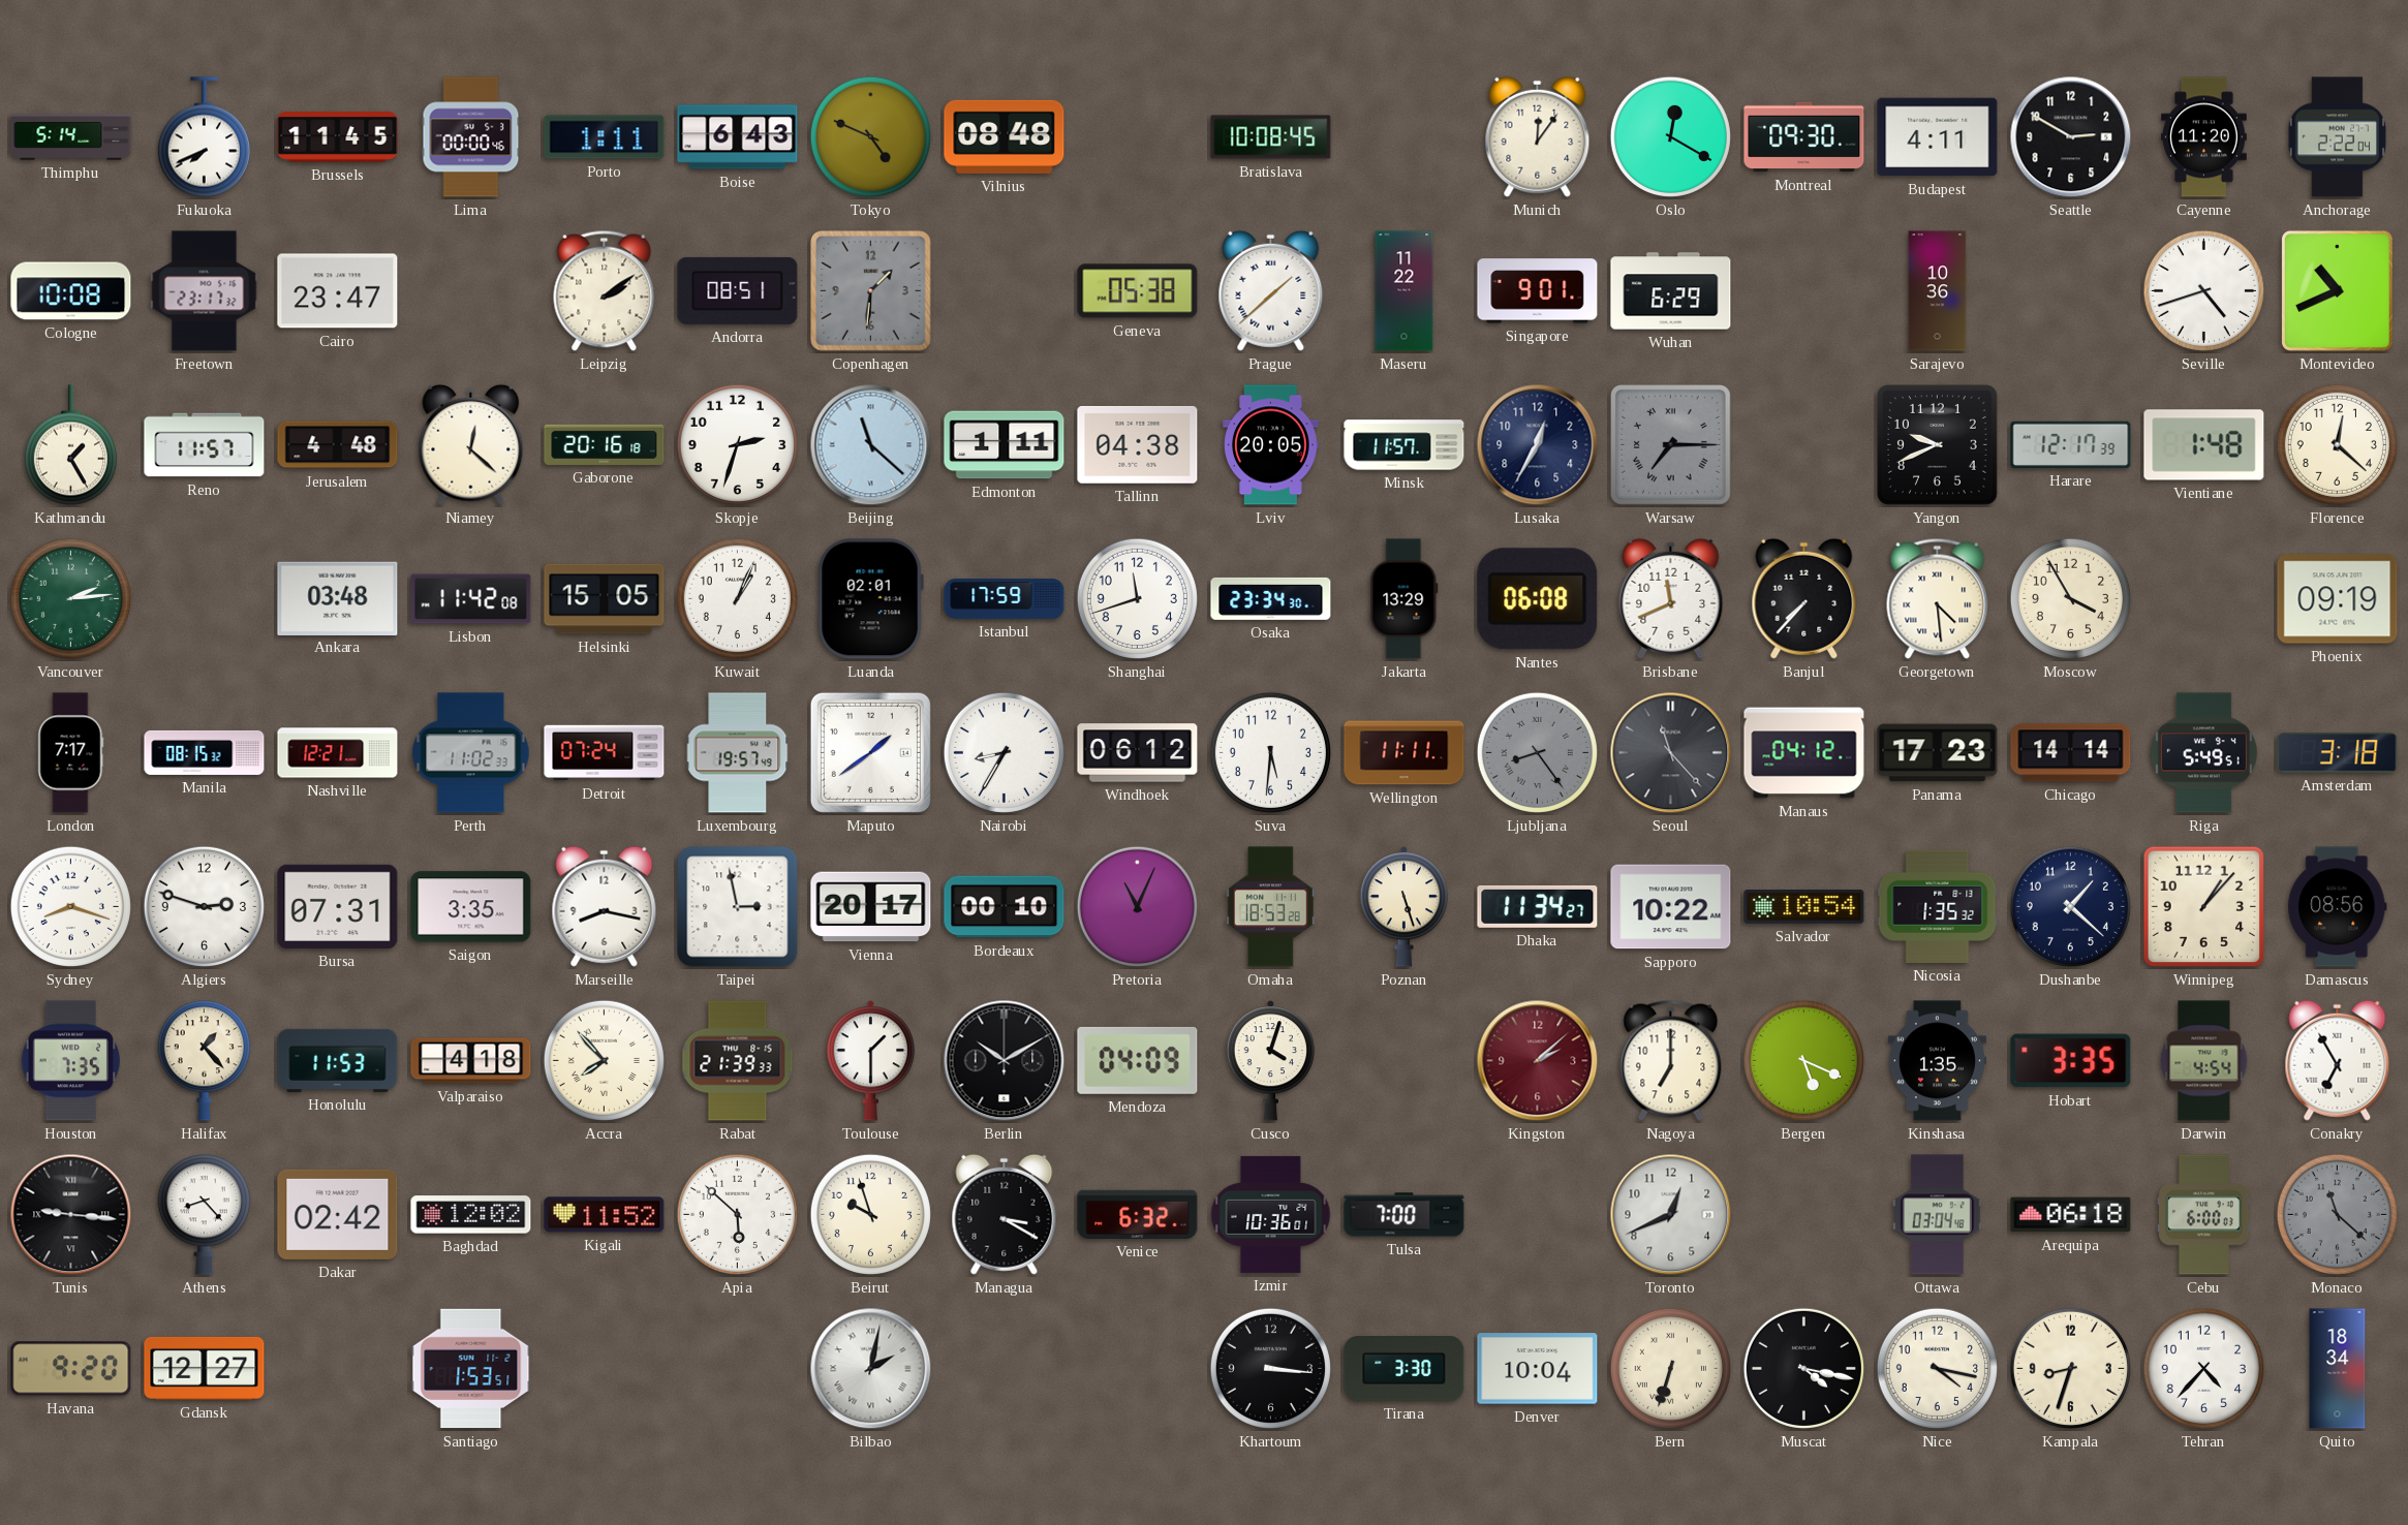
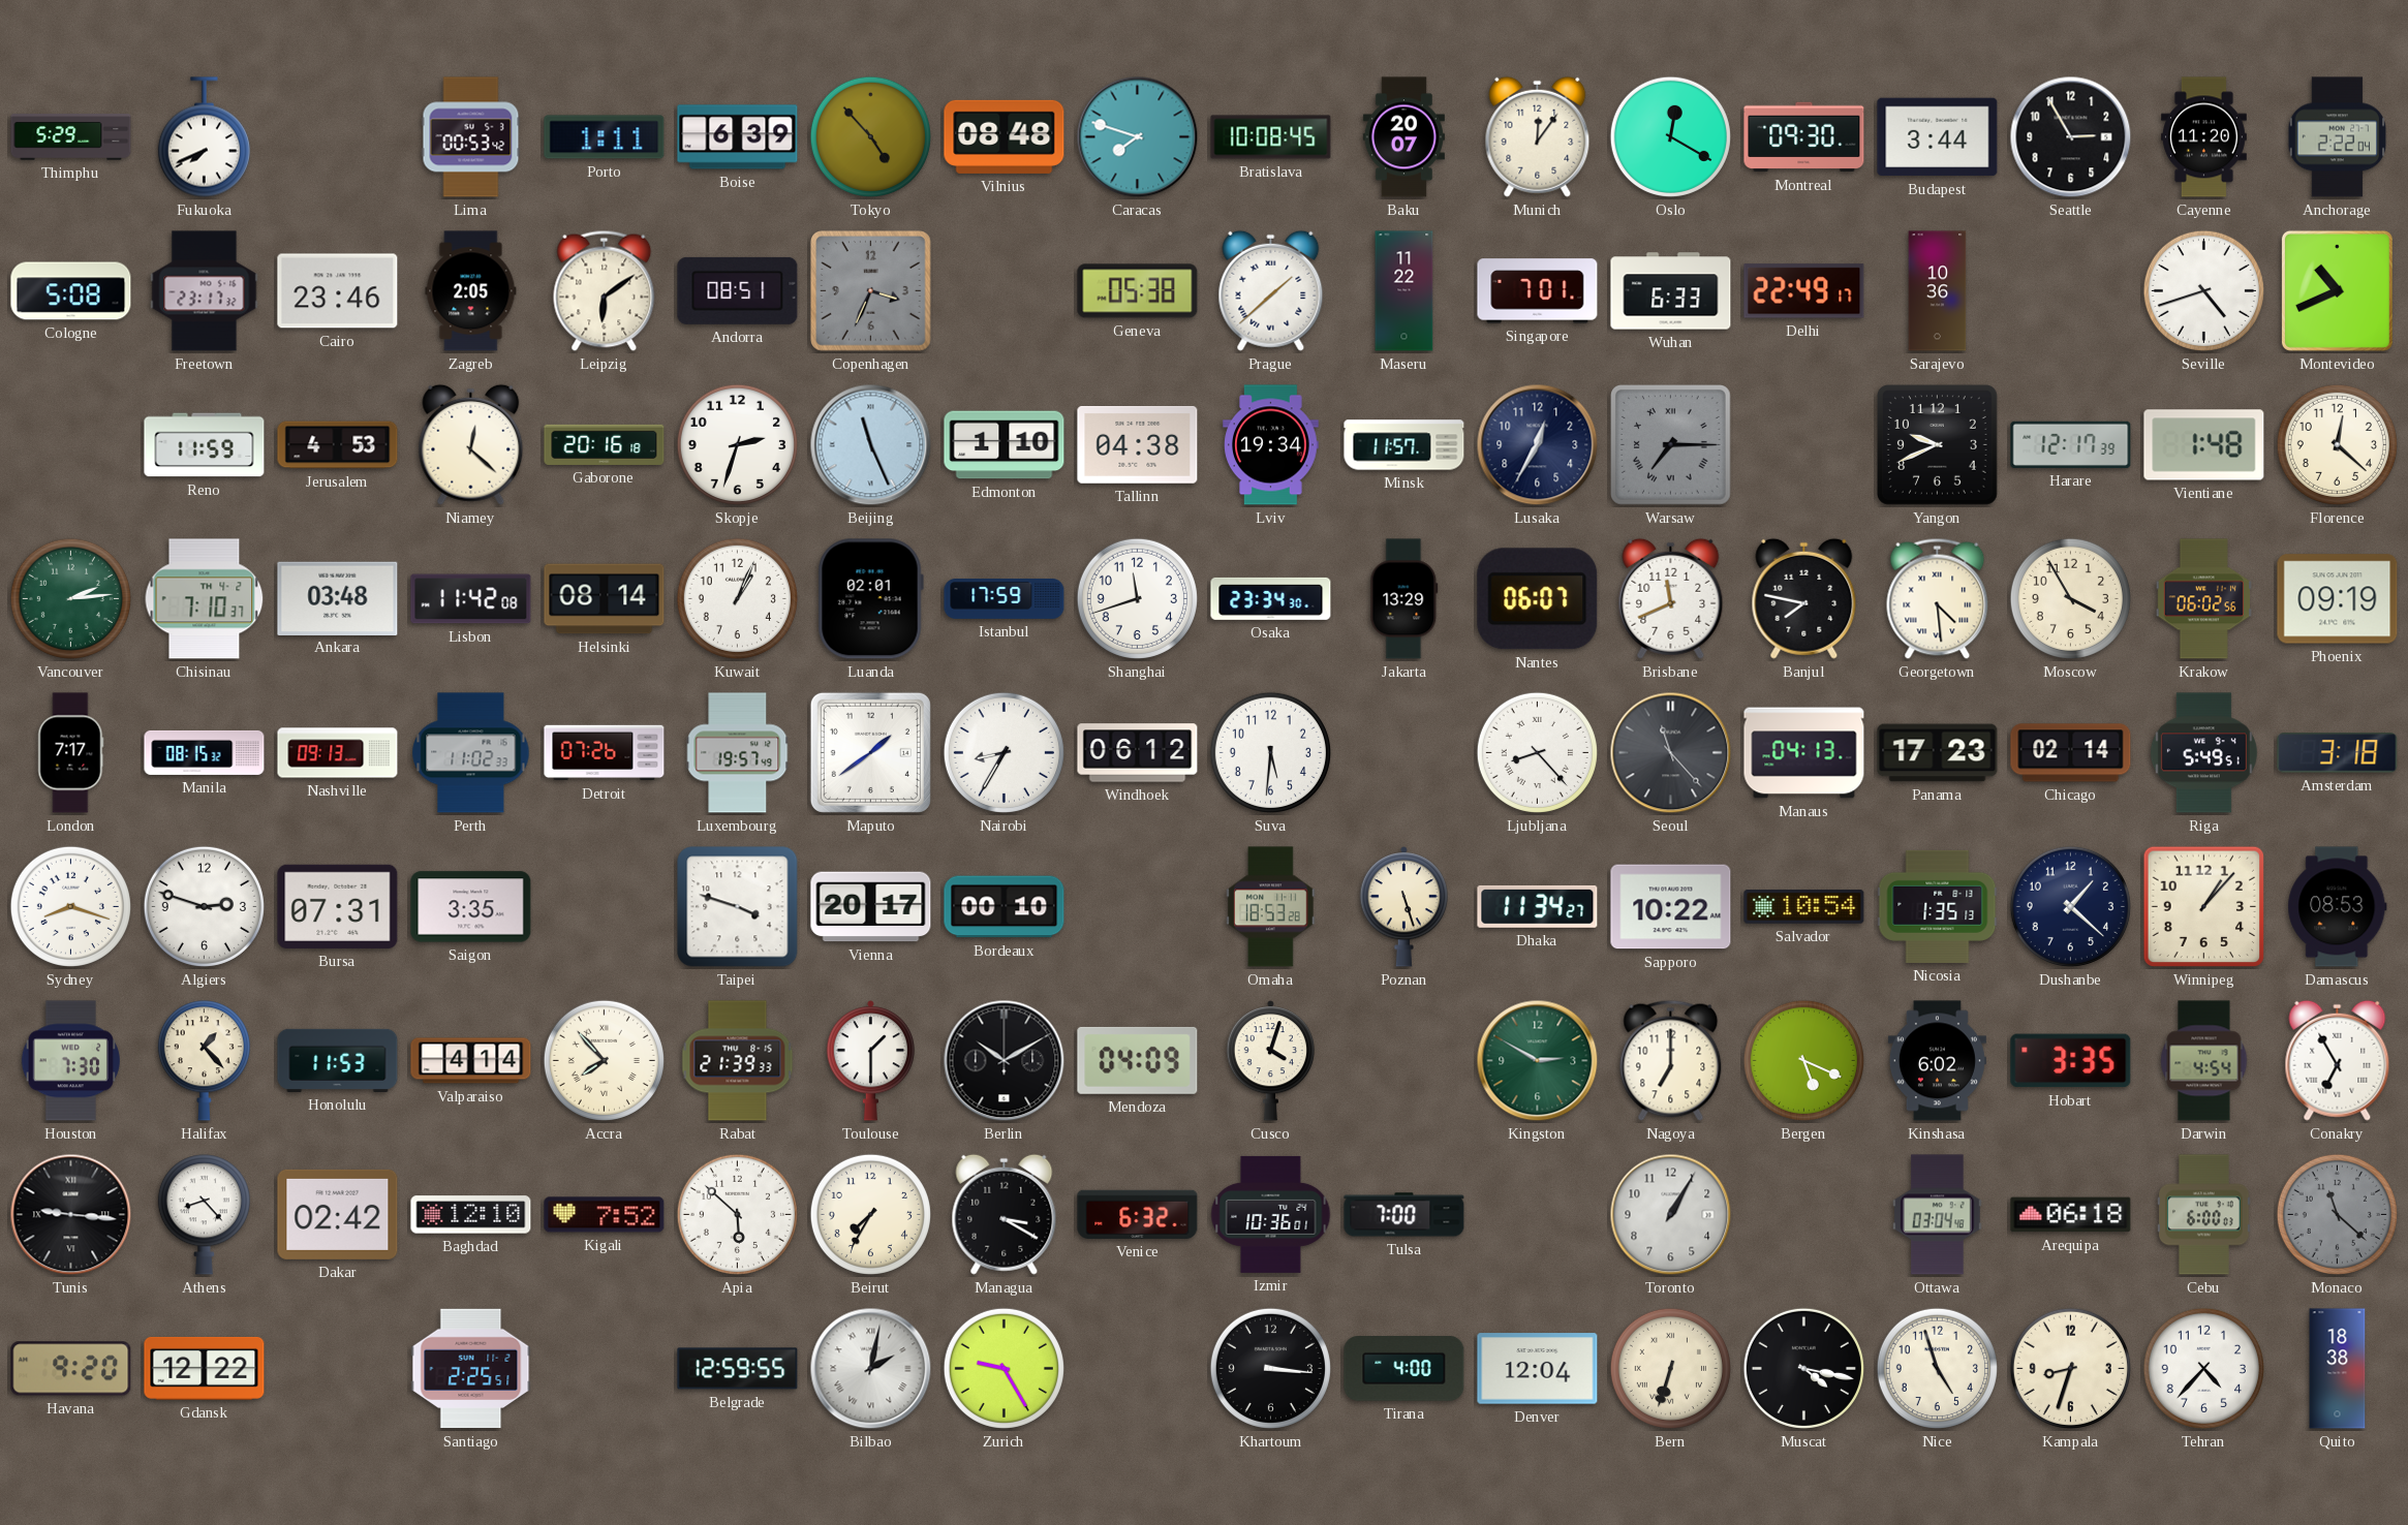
Thimphu: 5:14 -> 5:29 (71, 137)
Brussels: 11:45 -> none (338, 137)
Lima: 00:00 -> 00:53 (471, 137)
Boise: 6:43 -> 6:39 (738, 137)
Tokyo: 4:49 -> 4:53 (870, 136)
Caracas: none -> 7:48 (1138, 137)
Baku: none -> 20:07 (1403, 137)
Budapest: 4:11 -> 3:44 (1938, 137)
Seattle: 2:50 -> 2:55 (2071, 137)
Cologne: 10:08 -> 5:08 (71, 291)
Cairo: 23:47 -> 23:46 (338, 291)
Zagreb: none -> 2:05 (471, 291)
Leipzig: 2:09 -> 6:09 (605, 290)
Copenhagen: 1:31 -> 3:34 (871, 291)
Singapore: 9:01 -> 7:01 (1538, 291)
Wuhan: 6:29 -> 6:33 (1671, 291)
Delhi: none -> 22:49 (1804, 291)
Kathmandu: 1:25 -> none (70, 445)
Reno: 11:57 -> 11:59 (205, 445)
Jerusalem: 4:48 -> 4:53 (338, 445)
Beijing: 11:22 -> 11:26 (871, 445)
Edmonton: 1:11 -> 1:10 (1005, 445)
Lviv: 20:05 -> 19:34 (1271, 445)
Chisinau: none -> 7:10 (205, 599)
Helsinki: 15:05 -> 08:14 (605, 599)
Nantes: 06:08 -> 06:07 (1538, 599)
Banjul: 7:37 -> 7:47 (1804, 598)
Krakow: none -> 06:02 (2203, 599)
Nashville: 12:21 -> 09:13 (338, 753)
Detroit: 07:24 -> 07:26 (605, 753)
Wellington: 11:11 -> none (1404, 753)
Ljubljana: 8:24 -> 8:23 (1537, 752)
Ljubljana dial: grey -> white (1537, 752)
Manaus: 04:12 -> 04:13 (1804, 753)
Chicago: 14:14 -> 02:14 (2071, 753)
Marseille: 8:17 -> none (605, 906)
Taipei: 2:58 -> 3:48 (738, 907)
Pretoria: 11:04 -> none (1137, 906)
Nicosia: 1:35:32 -> 1:35:13 (1938, 906)
Damascus: 08:56 -> 08:53 (2338, 907)
Houston: 7:35 -> 7:30 (70, 1061)
Valparaiso: 4:18 -> 4:14 (471, 1061)
Kingston: 2:08 -> 2:50 (1538, 1061)
Kingston dial: burgundy -> green (1538, 1061)
Kinshasa: 1:35 -> 6:02 (1937, 1061)
Baghdad: 12:02 -> 12:10 (471, 1215)
Kigali: 11:52 -> 7:52 (605, 1215)
Beirut: 9:57 -> 7:35 (870, 1214)
Toronto: 12:41 -> 1:05 (1671, 1215)
Gdansk: 12:27 -> 12:22 (205, 1368)
Santiago: 1:53 -> 2:25 (471, 1369)
Belgrade: none -> 12:59 (738, 1369)
Zurich: none -> 9:25 (1004, 1368)
Tirana: 3:30 -> 4:00 (1404, 1369)
Denver: 10:04 -> 12:04 (1538, 1369)
Nice: 4:17 -> 4:57 (1937, 1368)
Quito: 18:34 -> 18:38 (2338, 1369)
